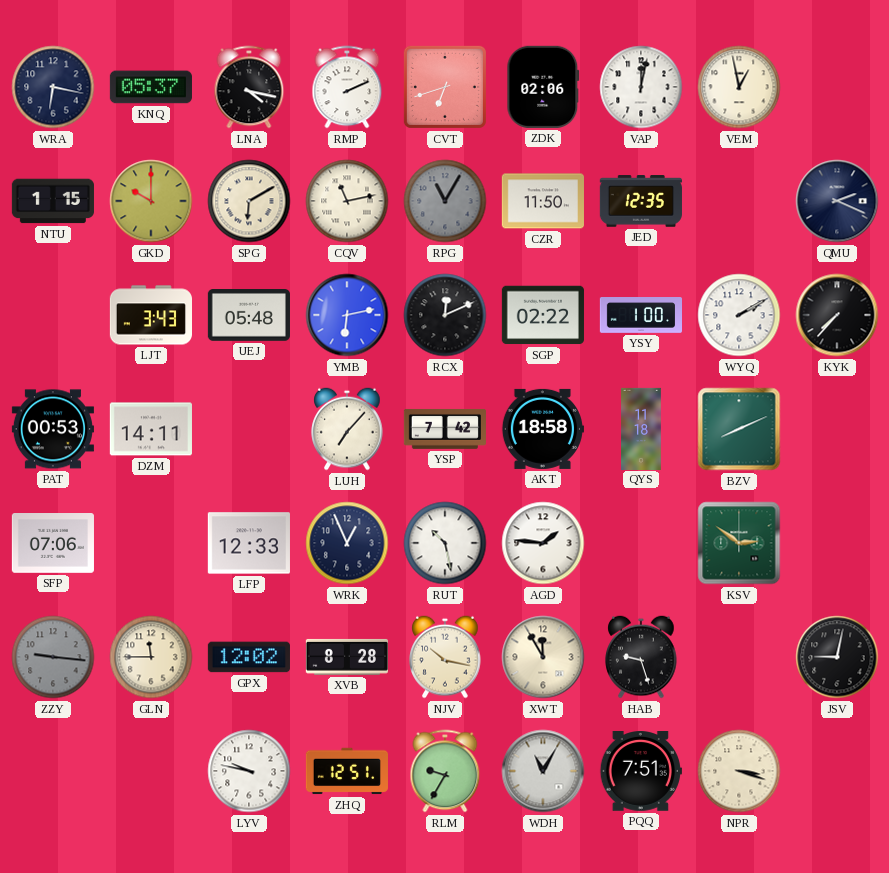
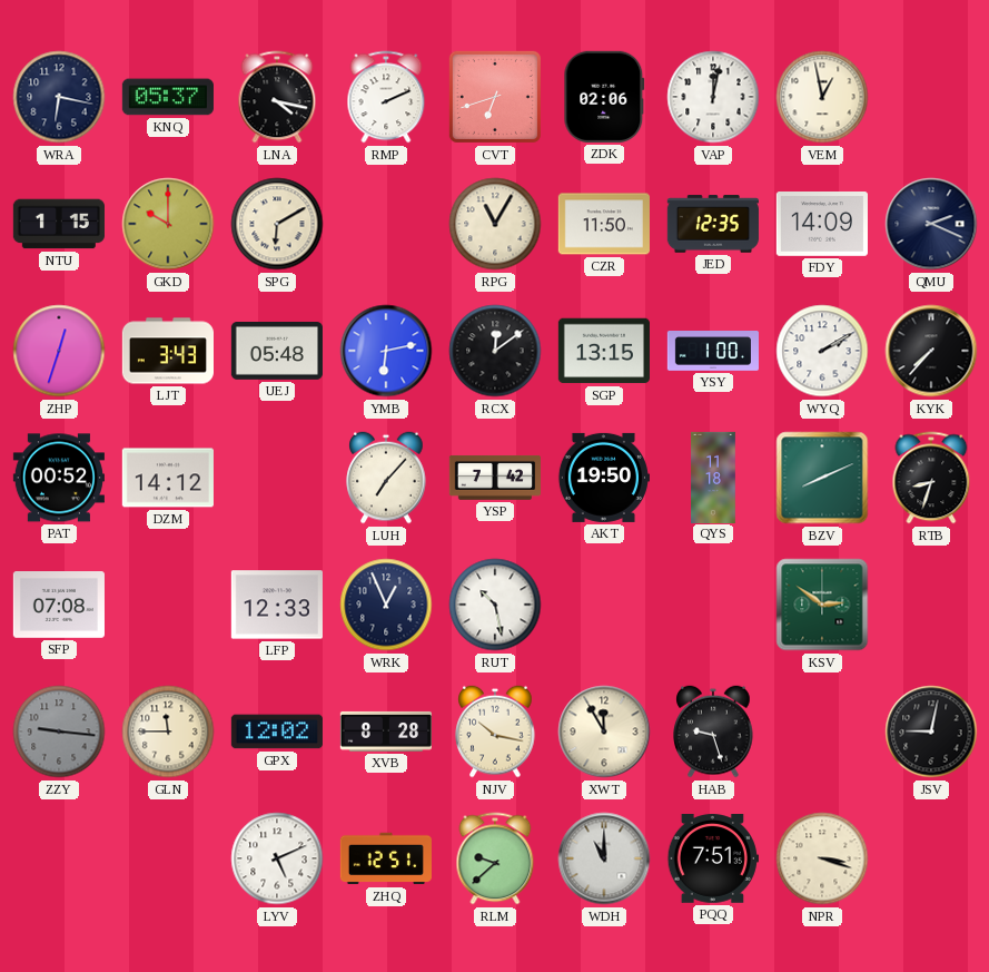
CQV: 11:13 -> none (347, 201)
RPG dial: grey -> cream (495, 224)
FDY: none -> 14:09 (822, 225)
ZHP: none -> 12:33 (59, 351)
RCX: 12:11 -> 12:09 (495, 351)
SGP: 02:22 -> 13:15 (604, 351)
PAT: 00:53 -> 00:52 (59, 478)
DZM: 14:11 -> 14:12 (168, 478)
AKT: 18:58 -> 19:50 (603, 478)
RTB: none -> 8:33 (931, 478)
SFP: 07:06 -> 07:08 (59, 606)
AGD: 1:46 -> none (543, 543)
LYV: 9:47 -> 5:11 (277, 858)
RLM: 9:35 -> 9:38 (495, 858)
WDH: 11:05 -> 11:00 (604, 858)
